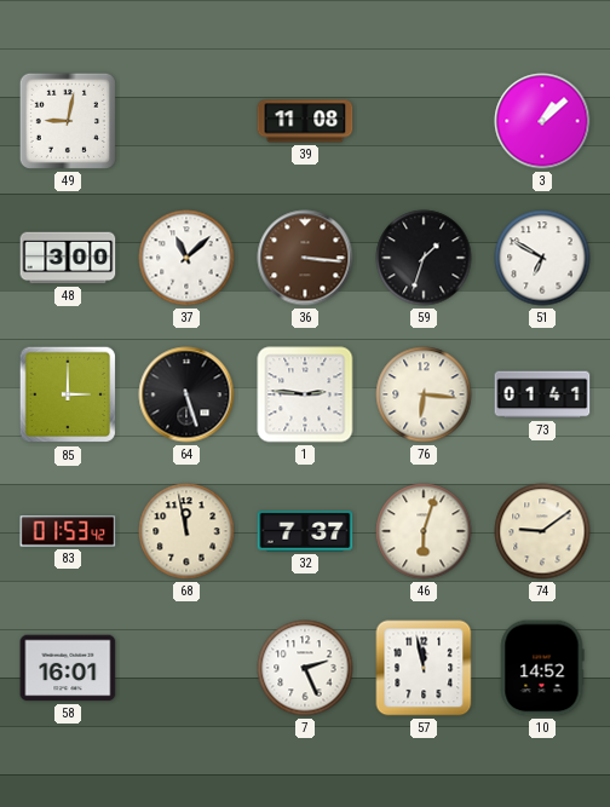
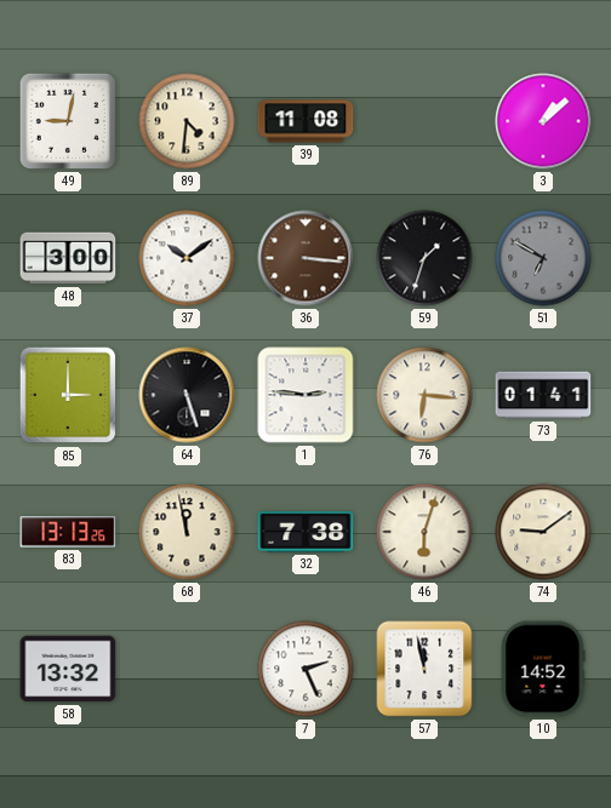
89: none -> 4:31 (187, 121)
37: 11:08 -> 10:09 (187, 258)
51 dial: white -> grey (543, 258)
83: 01:53 -> 13:13 (68, 532)
32: 7:37 -> 7:38 (305, 532)
58: 16:01 -> 13:32 (68, 669)
